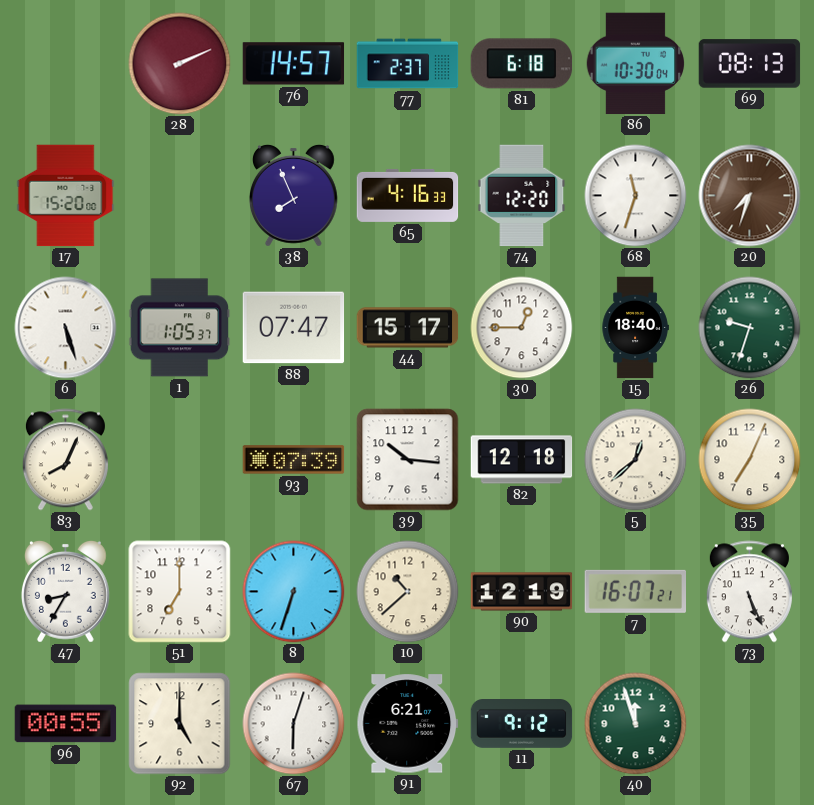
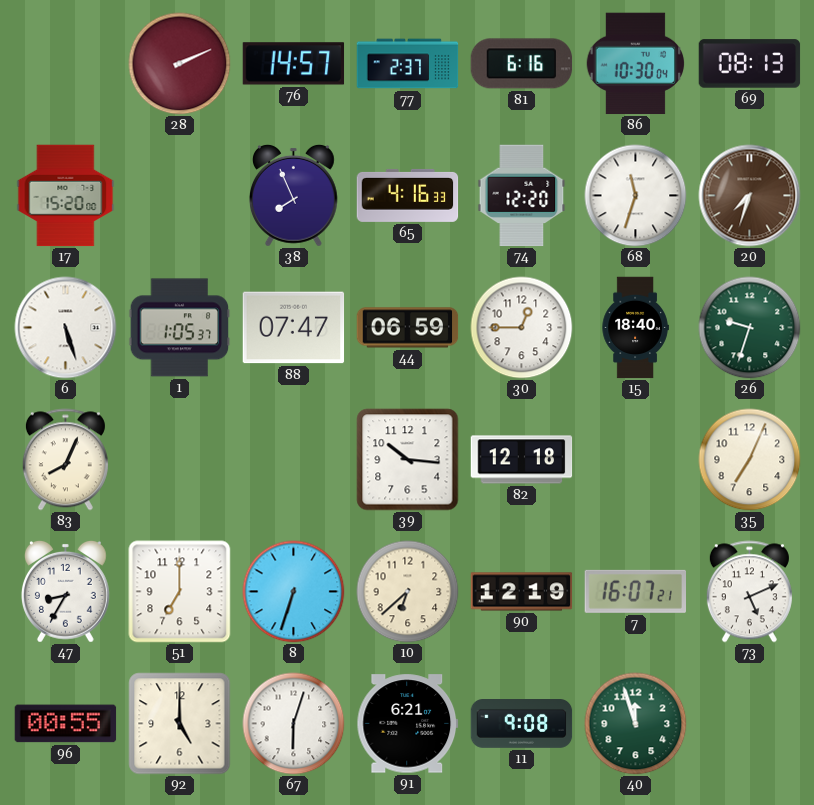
81: 6:18 -> 6:16 (522, 64)
44: 15:17 -> 06:59 (408, 328)
93: 07:39 -> none (294, 460)
5: 12:38 -> none (636, 460)
10: 10:38 -> 6:38 (408, 592)
73: 5:26 -> 5:11 (749, 592)
11: 9:12 -> 9:08 (522, 724)
